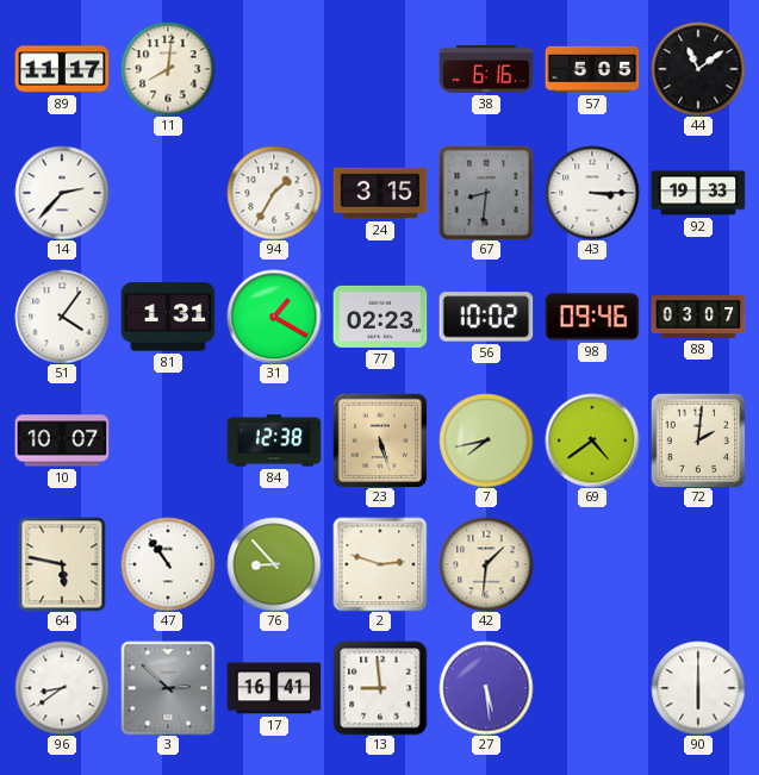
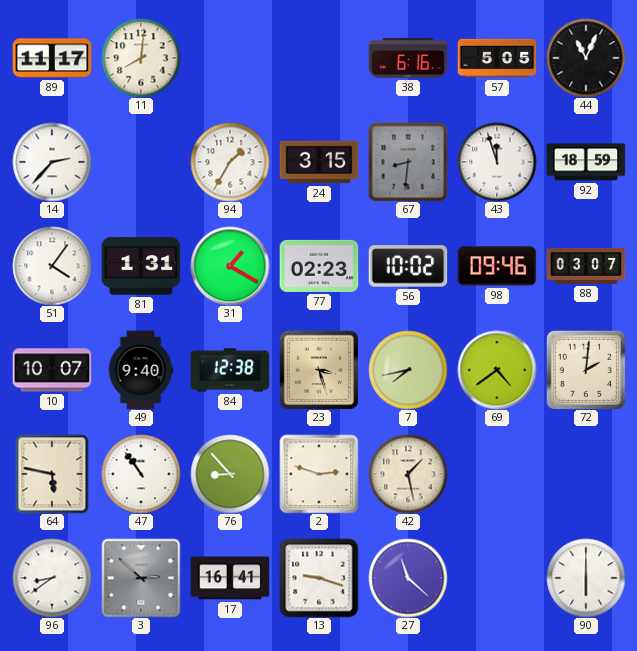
44: 11:09 -> 11:04 (586, 58)
43: 3:15 -> 11:57 (497, 162)
92: 19:33 -> 18:59 (586, 162)
49: none -> 9:40 (141, 370)
23: 5:27 -> 3:27 (319, 370)
42: 1:31 -> 1:28 (408, 474)
13: 8:59 -> 9:18 (319, 578)
27: 5:29 -> 11:22 (408, 578)
